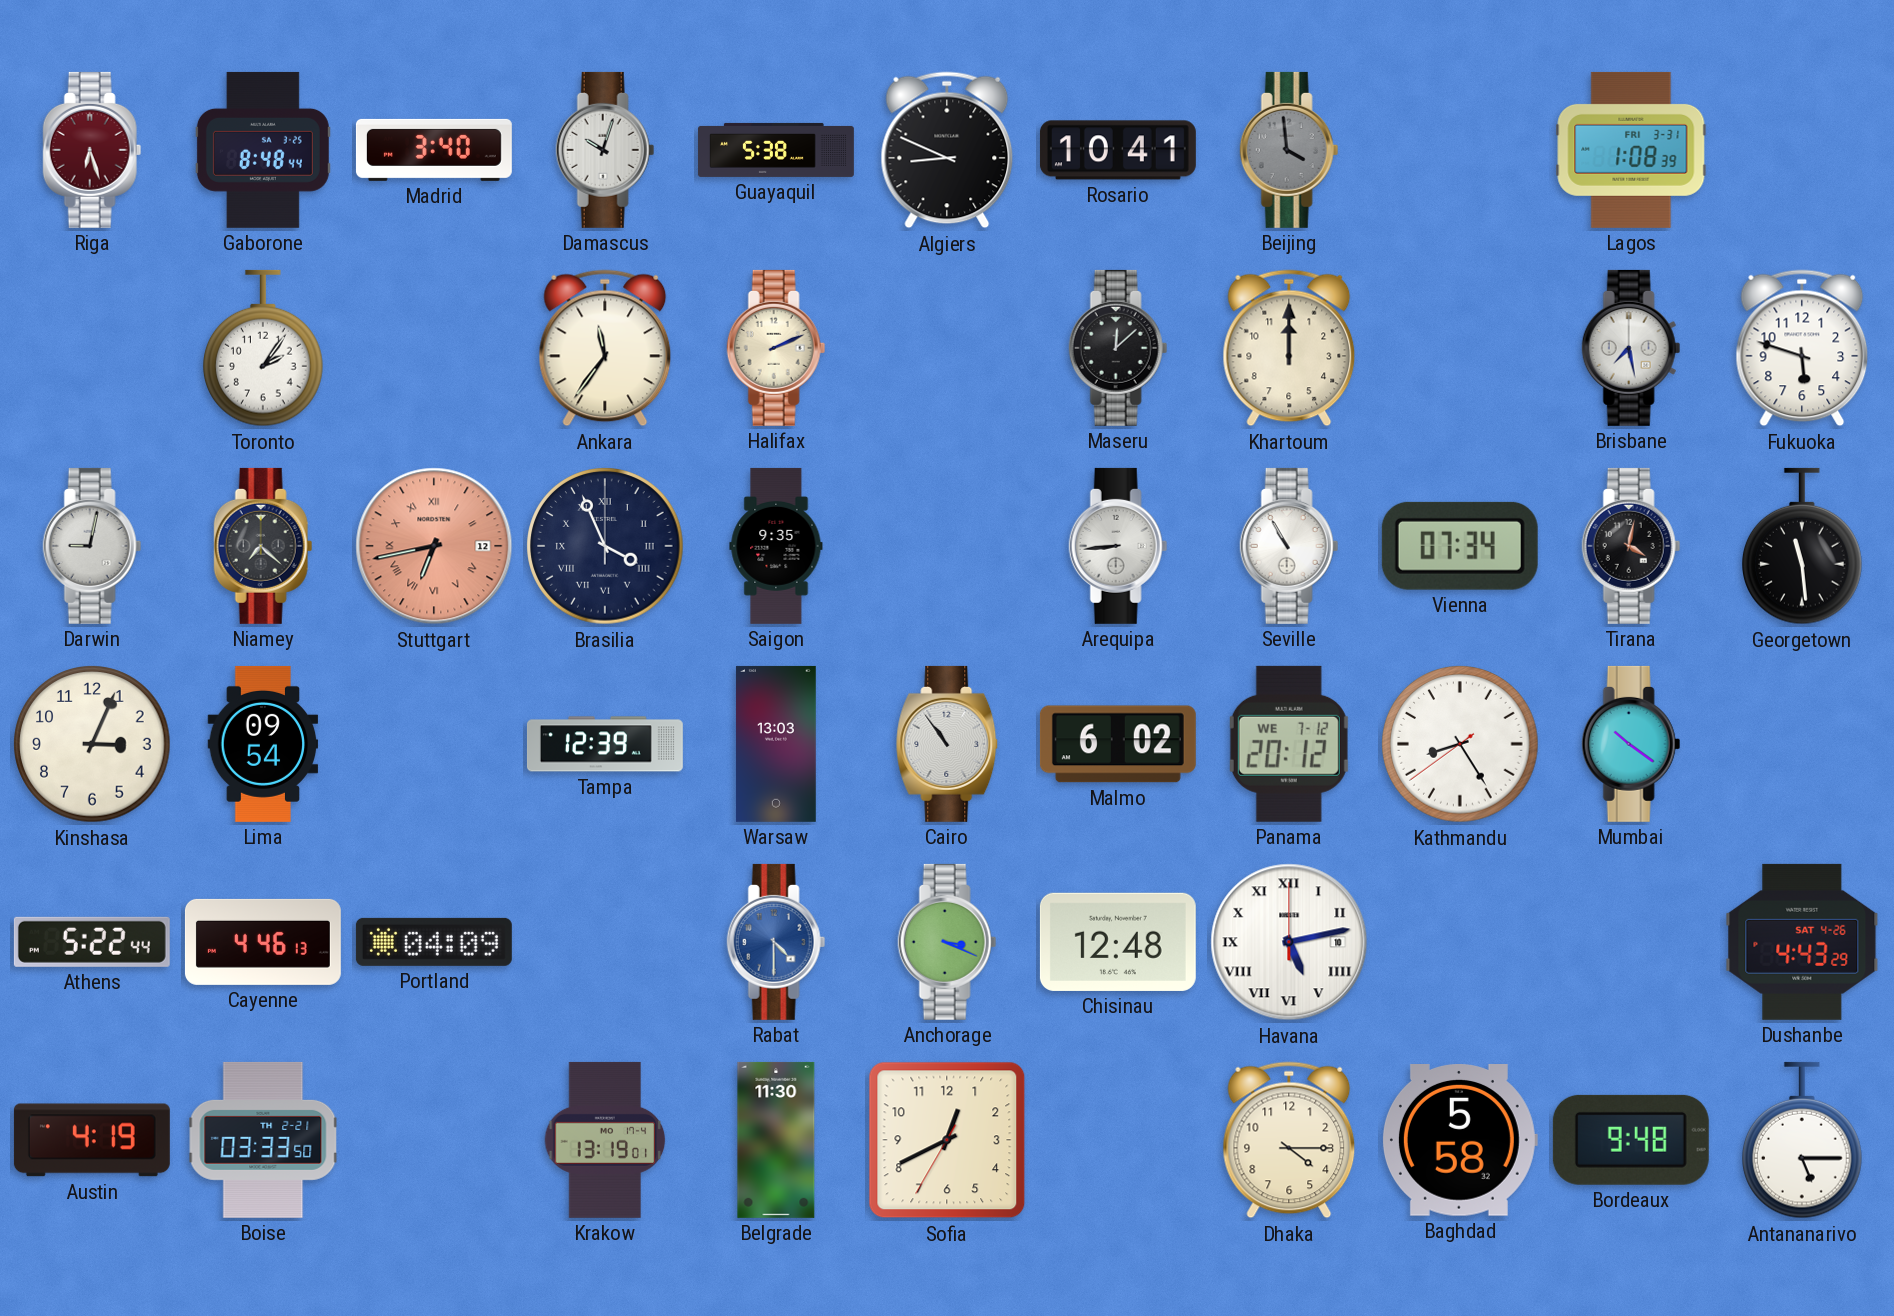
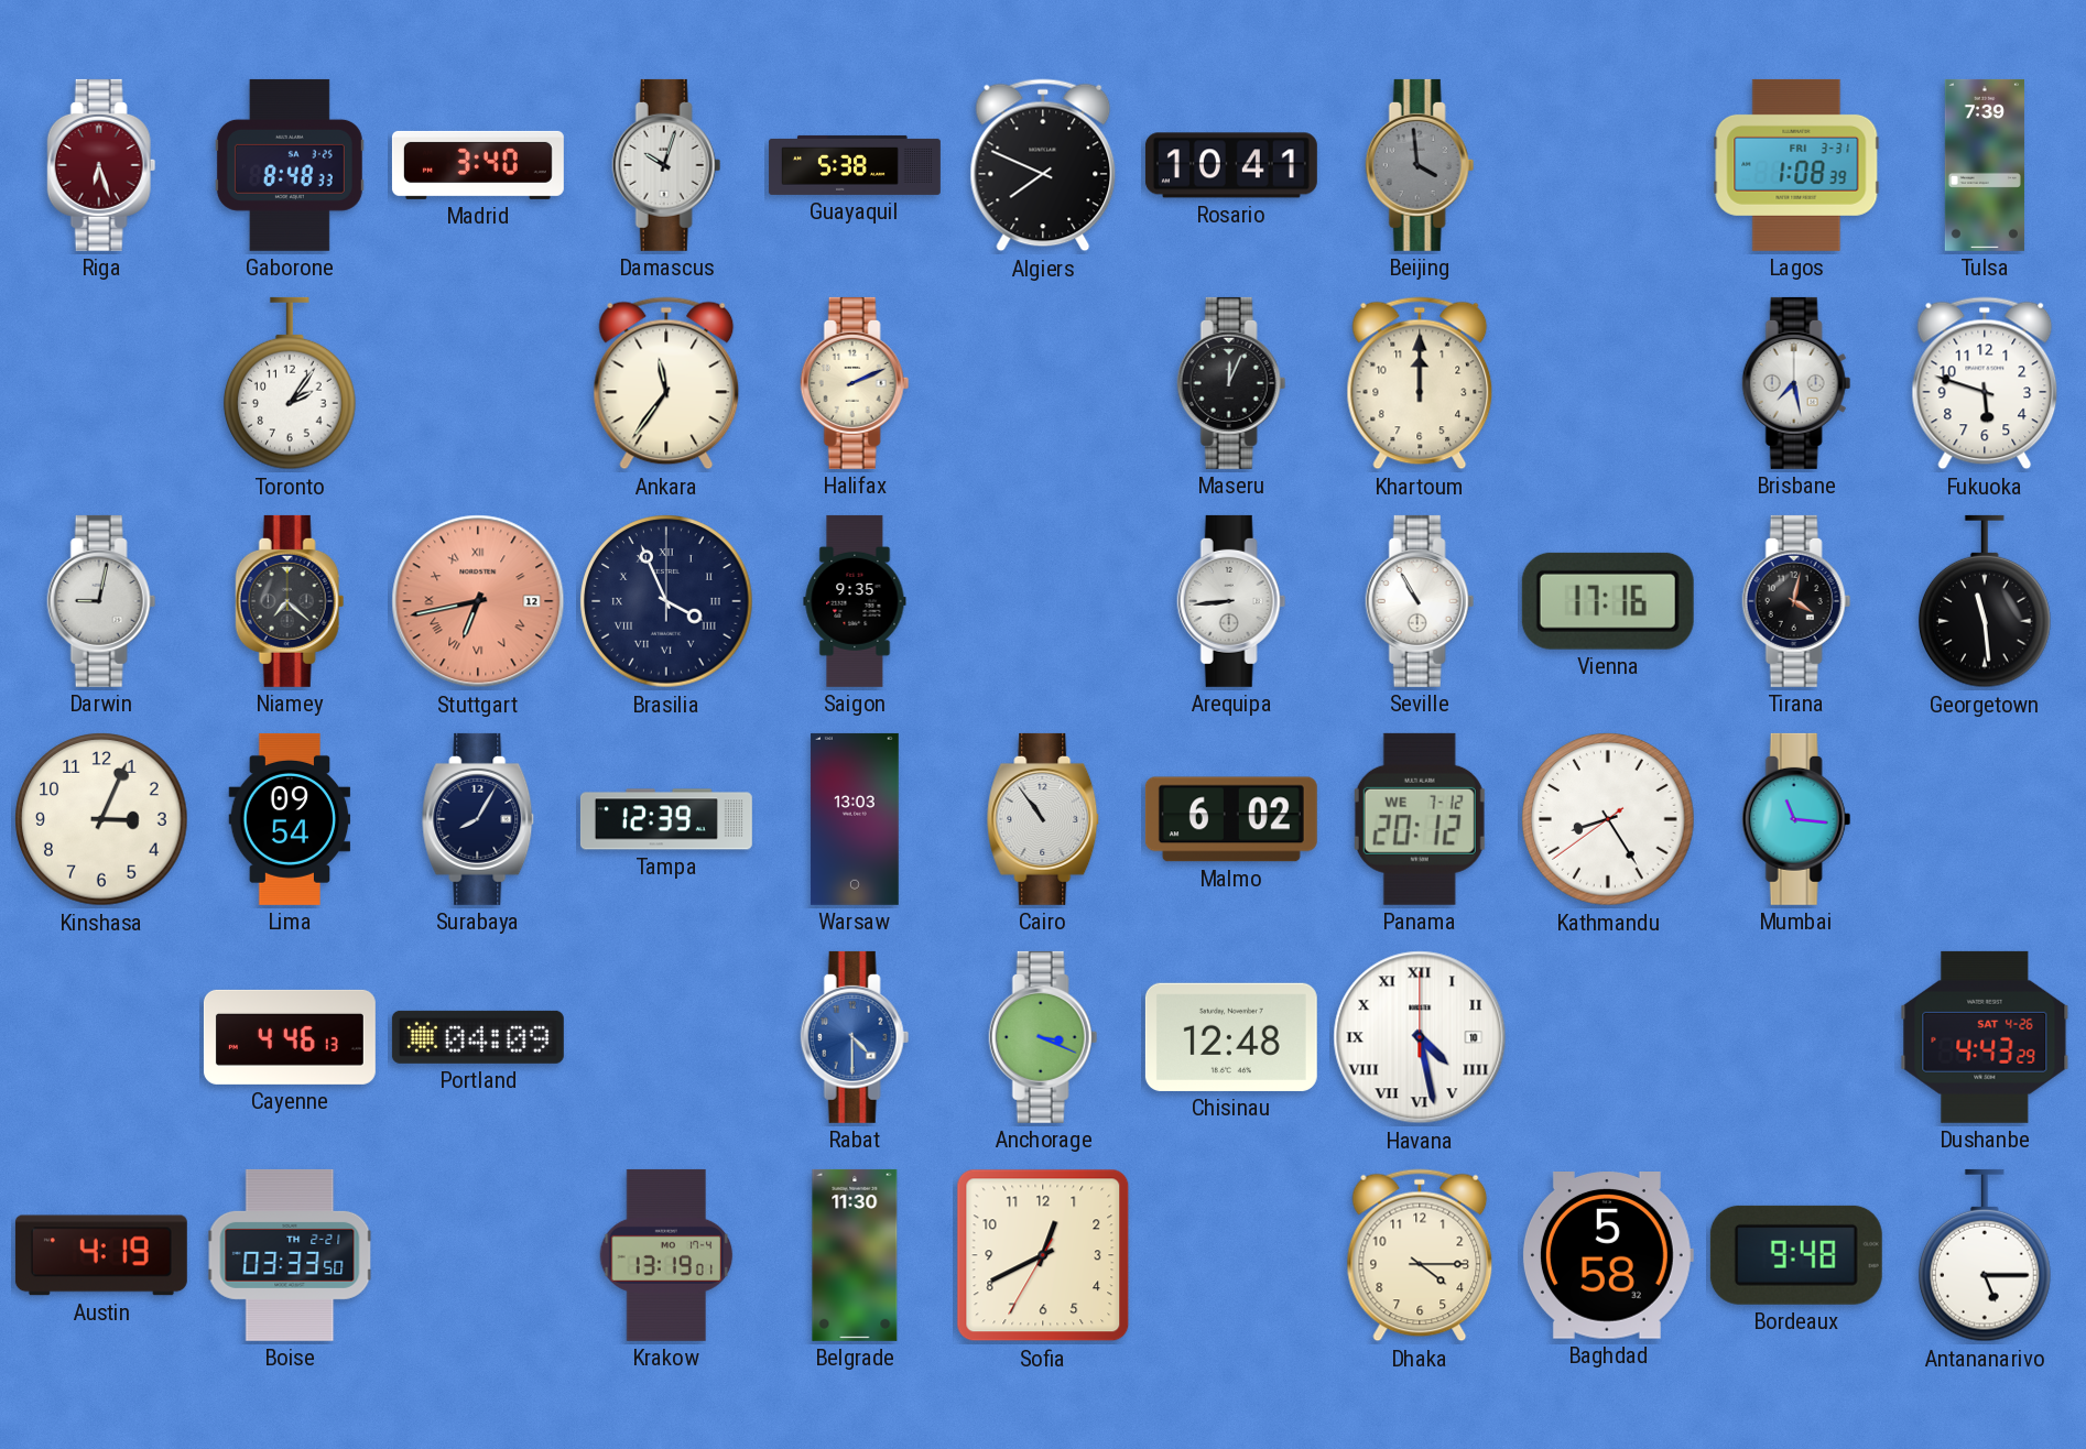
Gaborone: 8:48:44 -> 8:48:33 (290, 165)
Algiers: 8:49 -> 7:49 (1043, 165)
Tulsa: none -> 7:39 (1985, 165)
Maseru: 12:08 -> 12:04 (1231, 383)
Vienna: 07:34 -> 17:16 (1608, 601)
Surabaya: none -> 8:05 (479, 819)
Mumbai: 10:21 -> 11:16 (1796, 819)
Athens: 5:22 -> none (92, 942)
Havana: 5:13 -> 4:28 (1420, 1037)
